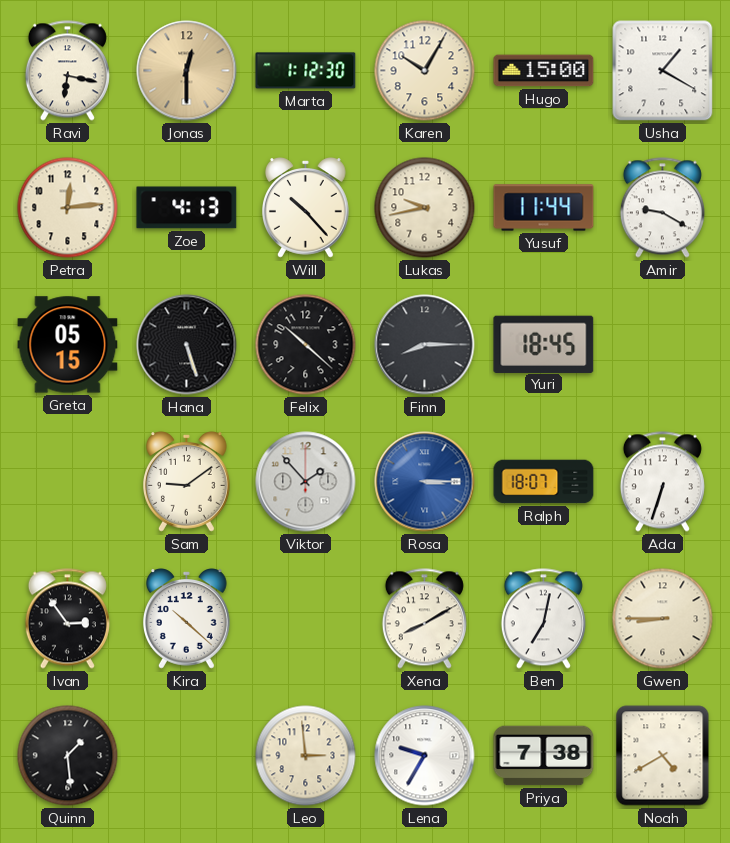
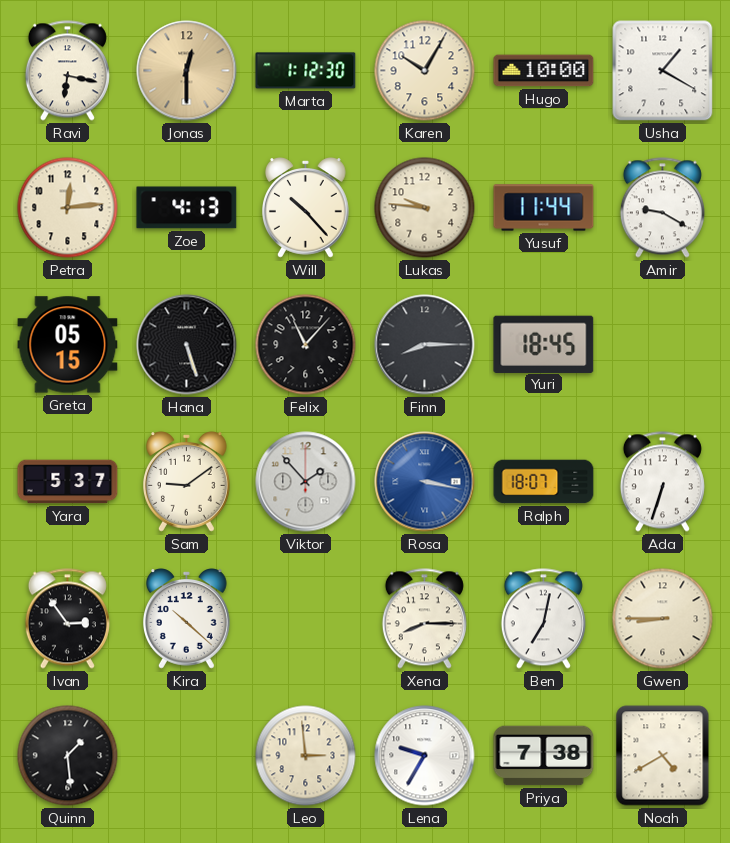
Hugo: 15:00 -> 10:00 (544, 71)
Lukas: 9:43 -> 9:46 (425, 208)
Felix: 10:22 -> 11:07 (306, 345)
Yara: none -> 5:37 (68, 482)
Rosa: 3:15 -> 3:17 (425, 482)
Xena: 8:10 -> 8:15 (424, 619)
